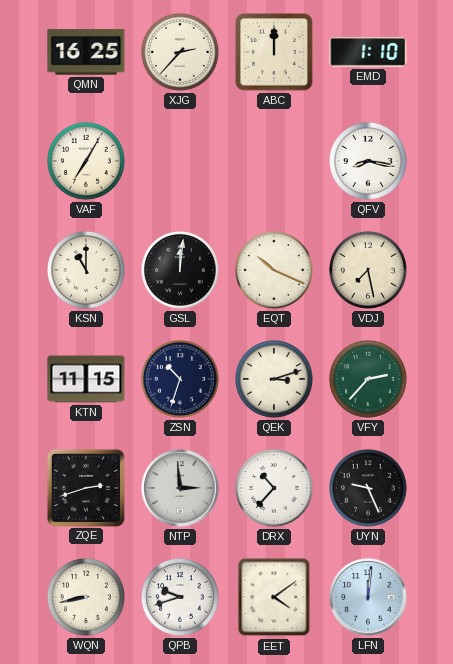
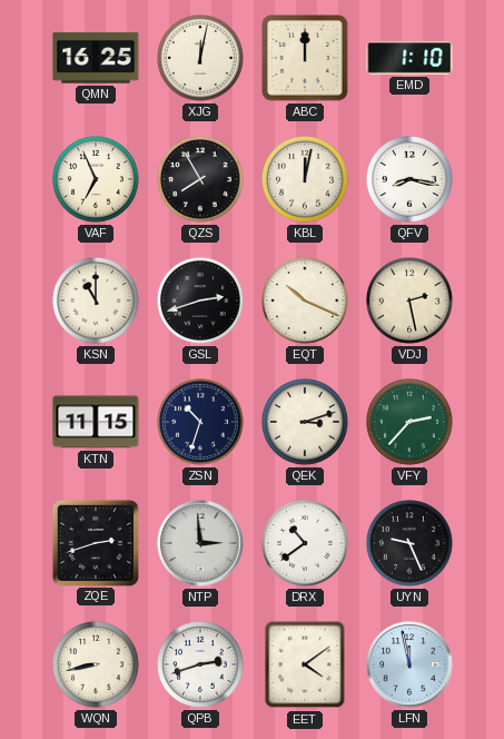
XJG: 2:37 -> 12:02 (201, 59)
VAF: 7:05 -> 6:56 (97, 180)
QZS: none -> 7:55 (201, 180)
KBL: none -> 12:02 (306, 180)
GSL: 12:01 -> 2:42 (201, 302)
VDJ: 7:28 -> 2:28 (411, 302)
DRX: 10:37 -> 10:39 (306, 544)
QPB: 9:42 -> 2:42 (201, 666)
LFN: 12:01 -> 11:58 (409, 664)
